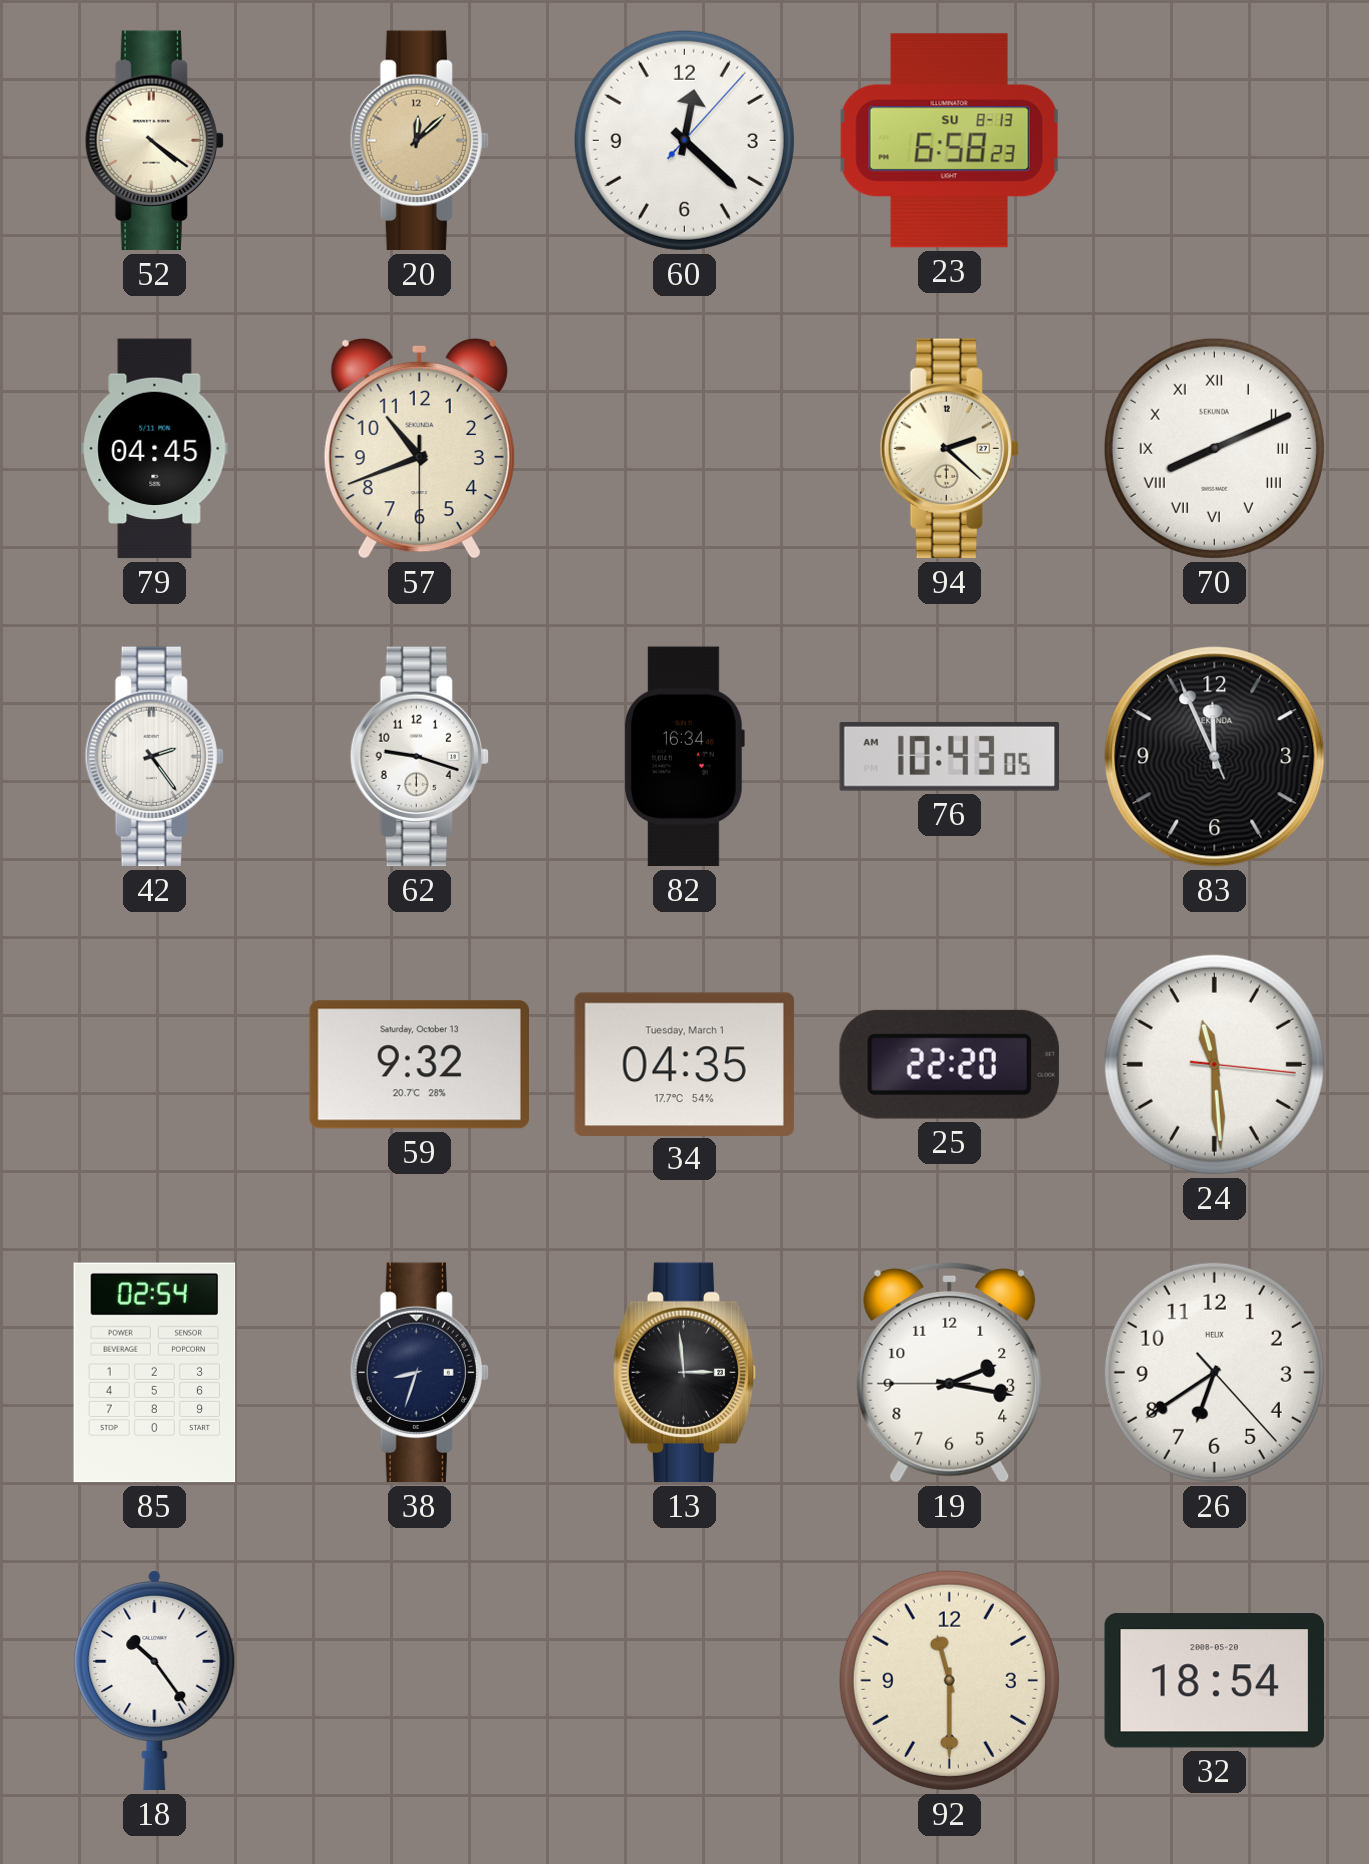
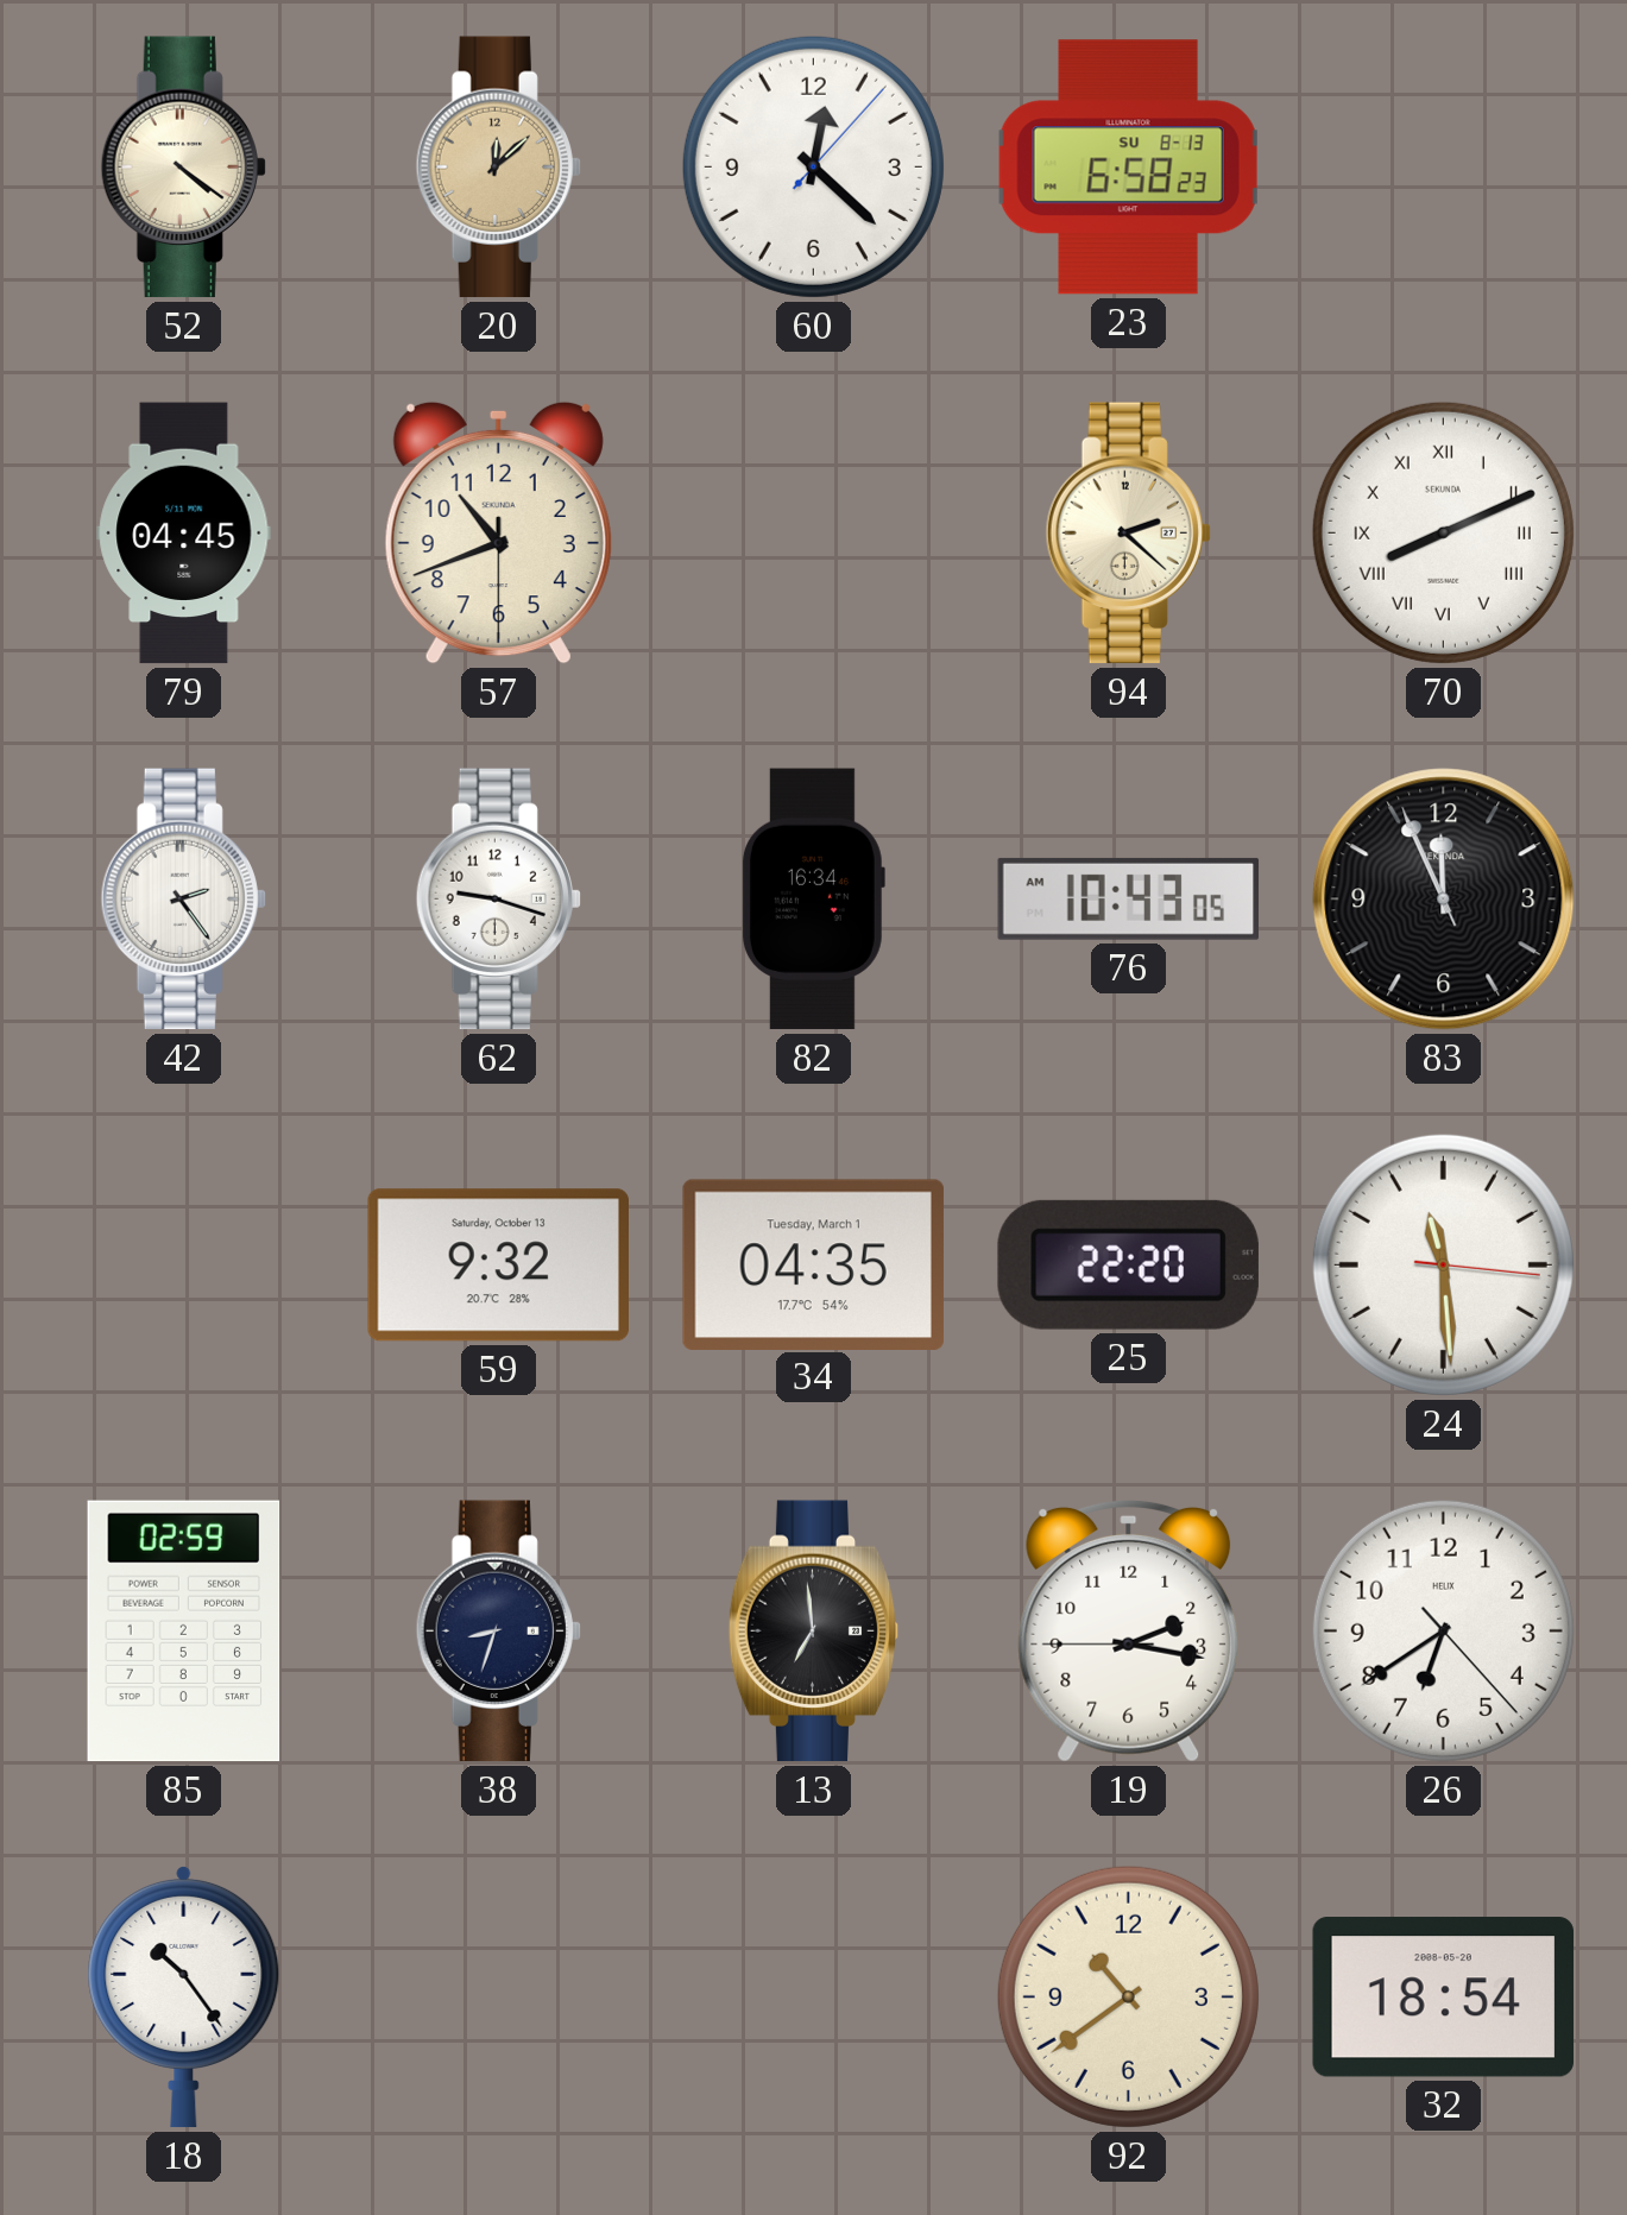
85: 02:54 -> 02:59 (184, 1632)
13: 2:59 -> 6:59 (814, 1632)
92: 11:30 -> 10:39 (1128, 1996)
